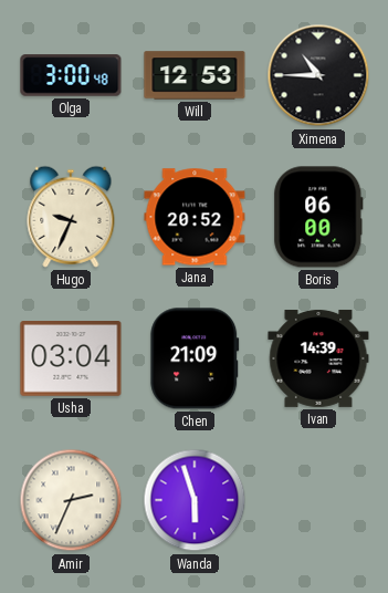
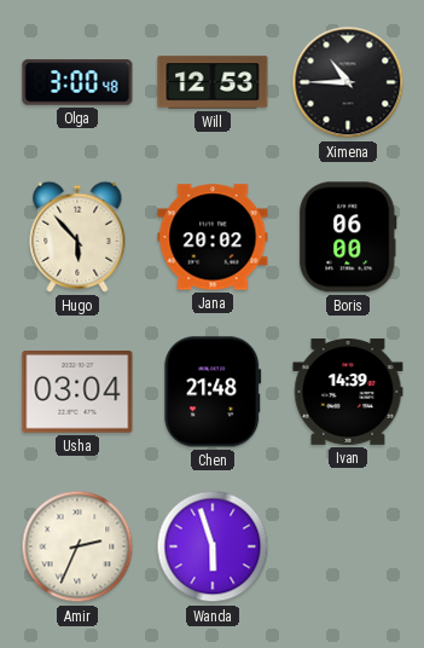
Hugo: 9:34 -> 5:53 (77, 237)
Jana: 20:52 -> 20:02 (213, 237)
Chen: 21:09 -> 21:48 (213, 392)
